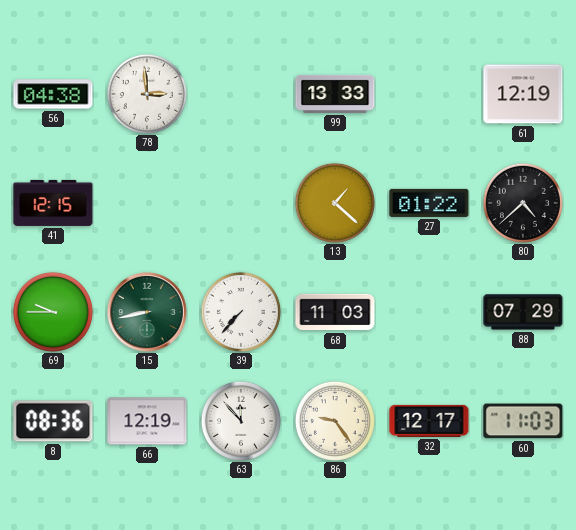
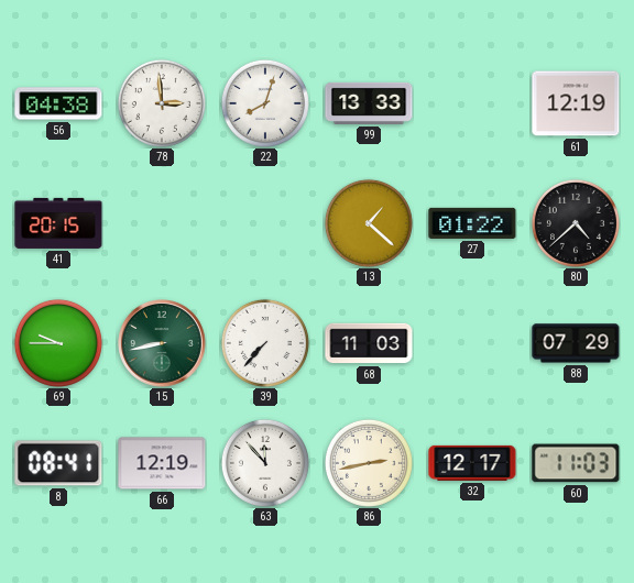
22: none -> 8:03 (265, 103)
41: 12:15 -> 20:15 (58, 223)
8: 08:36 -> 08:41 (58, 463)
86: 9:24 -> 2:43 (369, 463)
